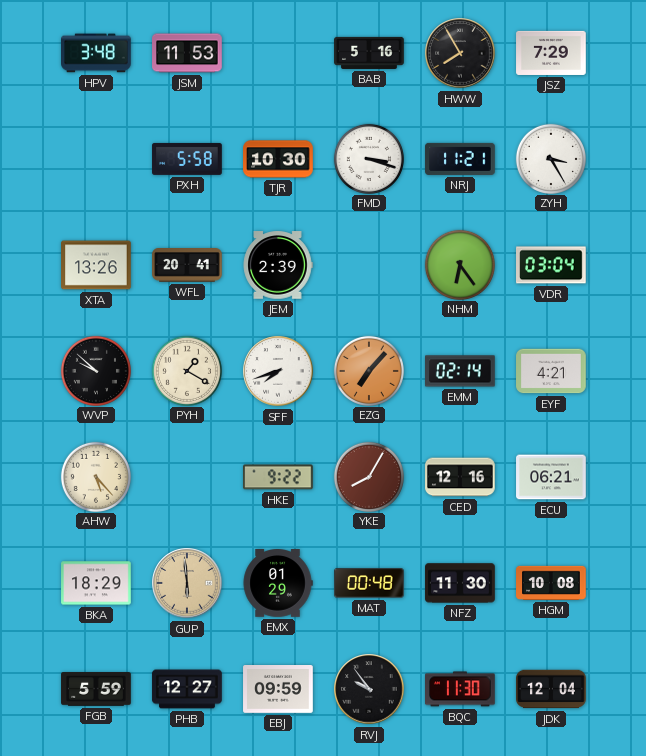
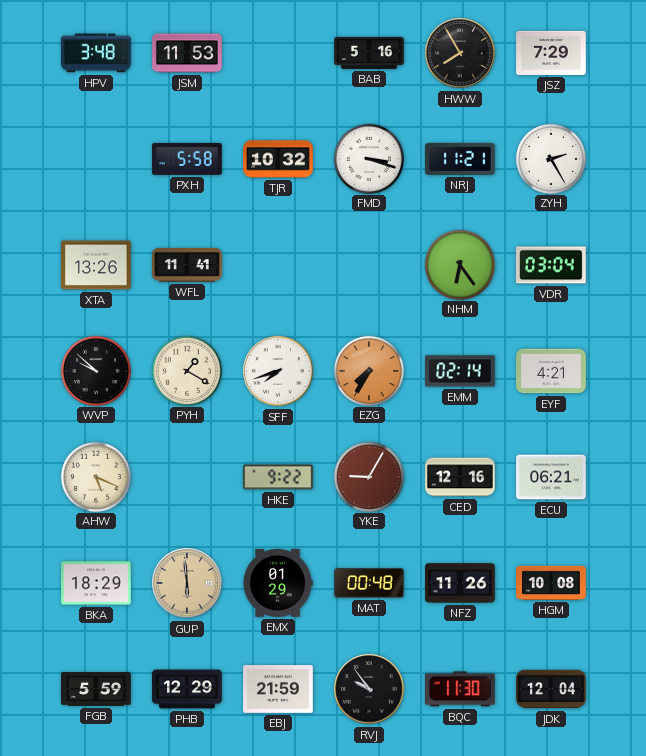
TJR: 10:30 -> 10:32 (278, 159)
ZYH: 3:25 -> 2:25 (550, 158)
WFL: 20:41 -> 11:41 (187, 266)
JEM: 2:39 -> none (278, 265)
EZG: 7:07 -> 7:35 (368, 370)
AHW: 5:23 -> 5:19 (95, 476)
YKE: 8:05 -> 9:05 (368, 476)
NFZ: 11:30 -> 11:26 (460, 583)
PHB: 12:27 -> 12:29 (187, 689)
EBJ: 09:59 -> 21:59 (278, 690)
